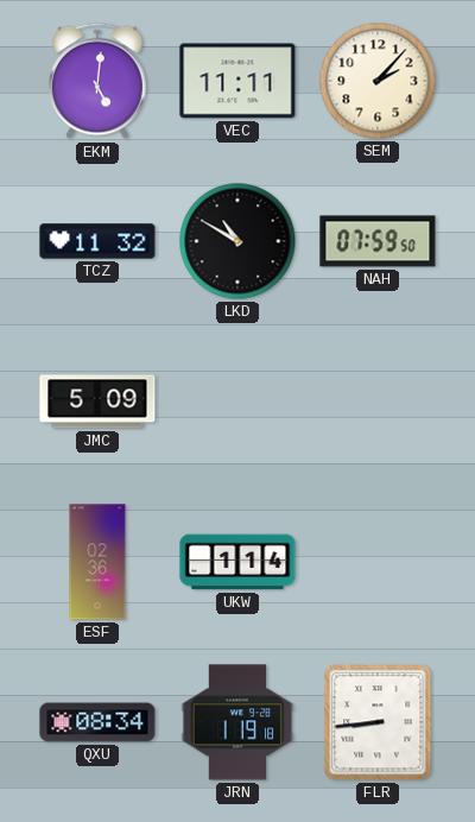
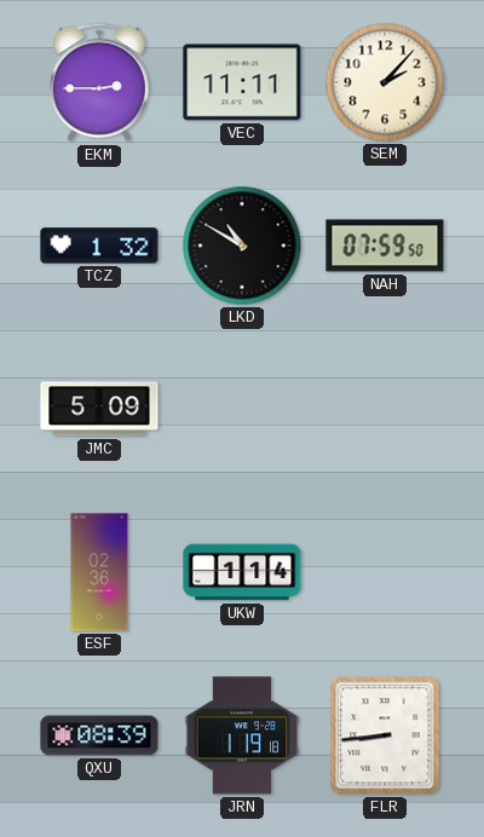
EKM: 5:01 -> 2:45 (100, 82)
TCZ: 11:32 -> 1:32 (99, 246)
QXU: 08:34 -> 08:39 (99, 735)
